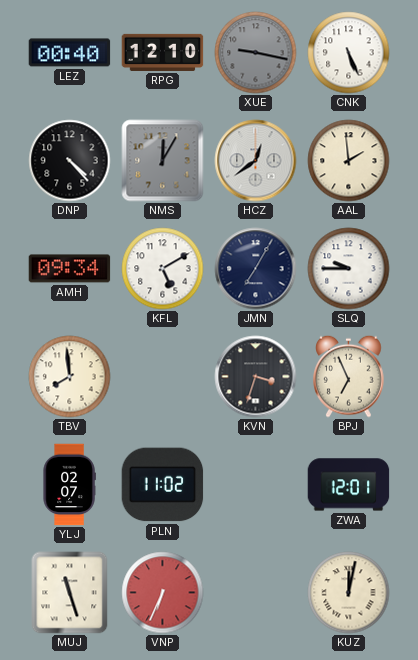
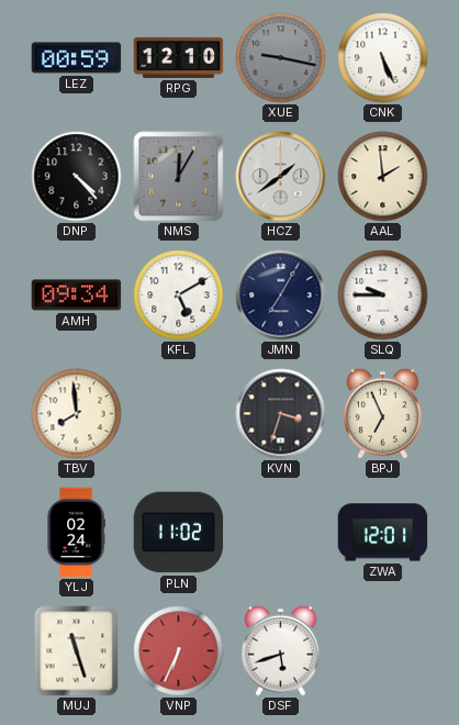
LEZ: 00:40 -> 00:59 (77, 58)
HCZ: 12:39 -> 1:39 (281, 177)
YLJ: 02:07 -> 02:24 (76, 533)
DSF: none -> 5:42 (281, 650)
KUZ: 12:02 -> none (349, 593)
